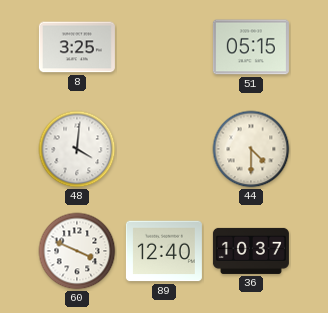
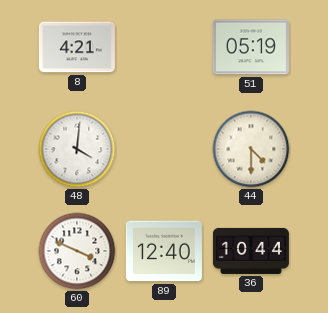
8: 3:25 -> 4:21 (77, 47)
51: 05:15 -> 05:19 (251, 47)
36: 10:37 -> 10:44 (251, 251)
